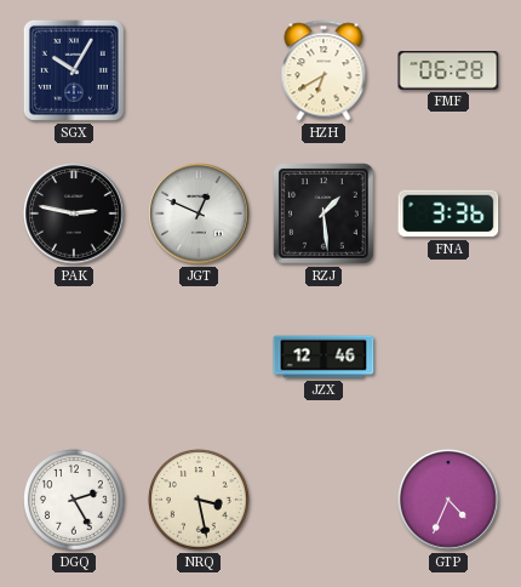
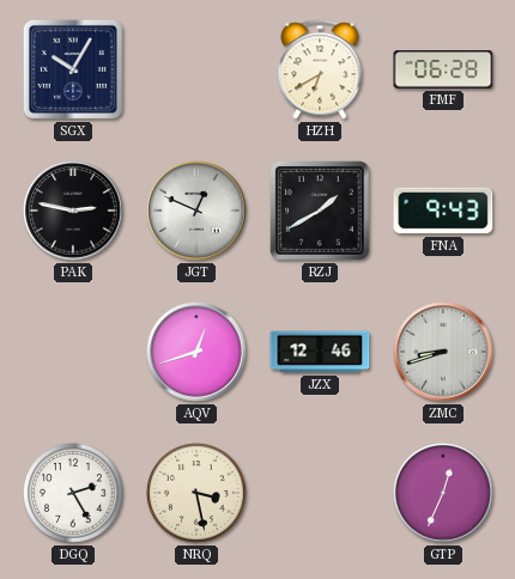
RZJ: 1:29 -> 1:40 (320, 211)
FNA: 3:36 -> 9:43 (443, 211)
AQV: none -> 12:42 (196, 352)
ZMC: none -> 8:42 (443, 352)
GTP: 4:34 -> 12:34 (443, 493)
